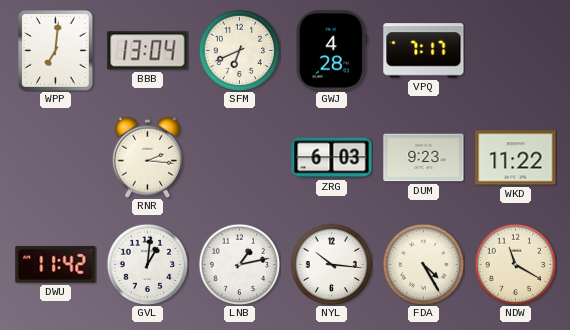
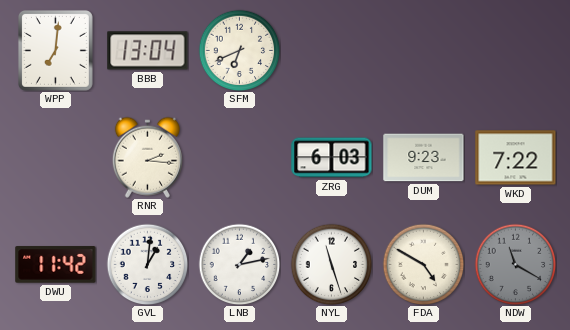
GWJ: 4:28 -> none (331, 51)
VPQ: 7:17 -> none (424, 51)
WKD: 11:22 -> 7:22 (516, 158)
NYL: 10:16 -> 11:27 (331, 264)
FDA: 4:25 -> 4:50 (423, 264)
NDW dial: cream -> grey (515, 264)
